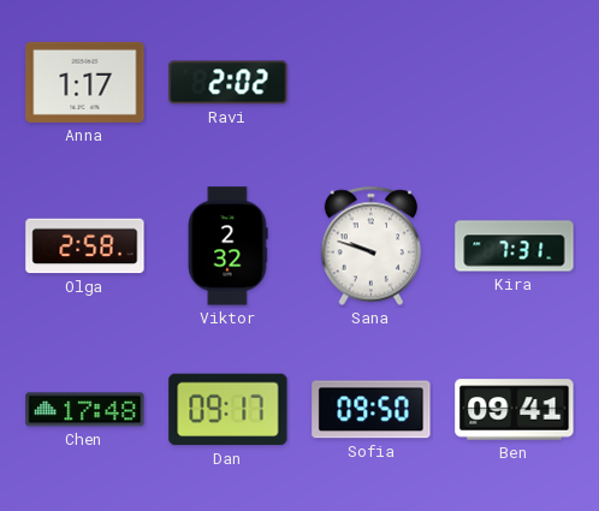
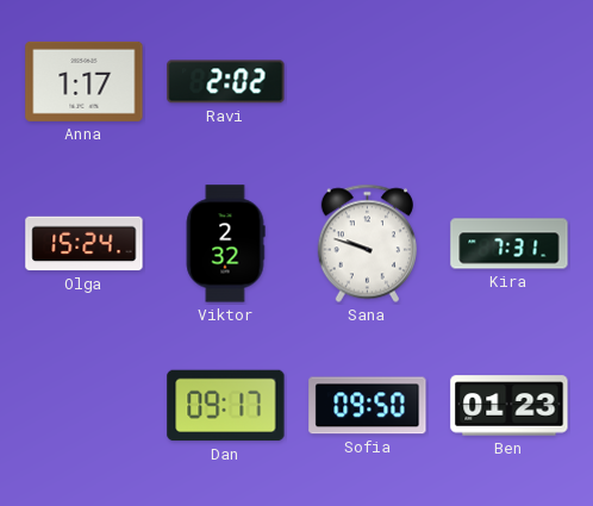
Olga: 2:58 -> 15:24 (85, 244)
Chen: 17:48 -> none (85, 410)
Ben: 09:41 -> 01:23 (510, 406)
